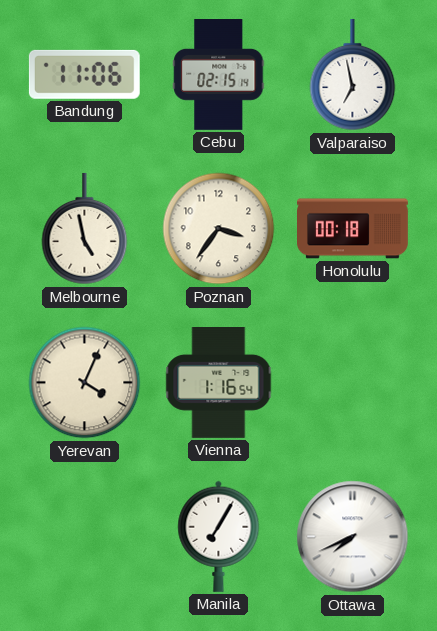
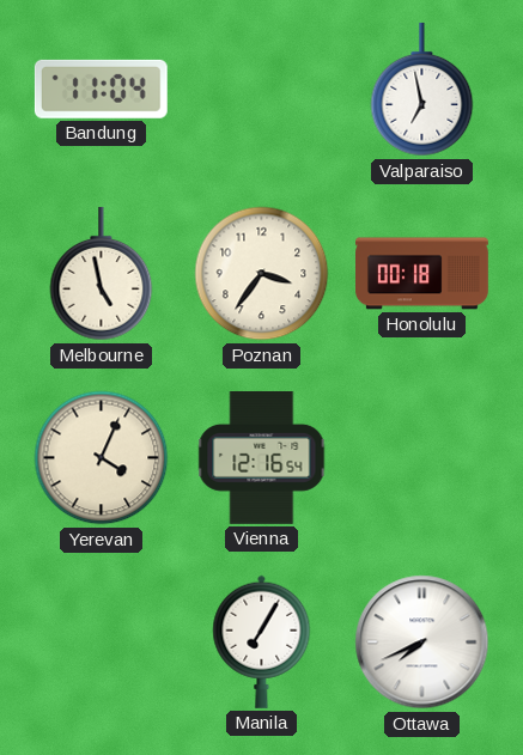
Bandung: 11:06 -> 11:04 (101, 89)
Cebu: 02:15 -> none (219, 75)
Vienna: 1:16 -> 12:16 (262, 458)
